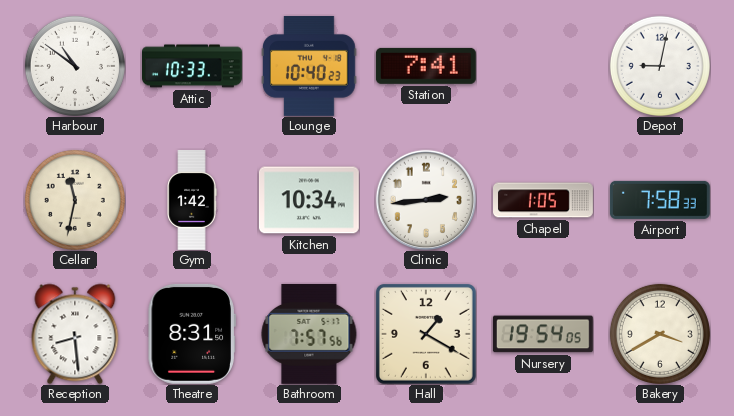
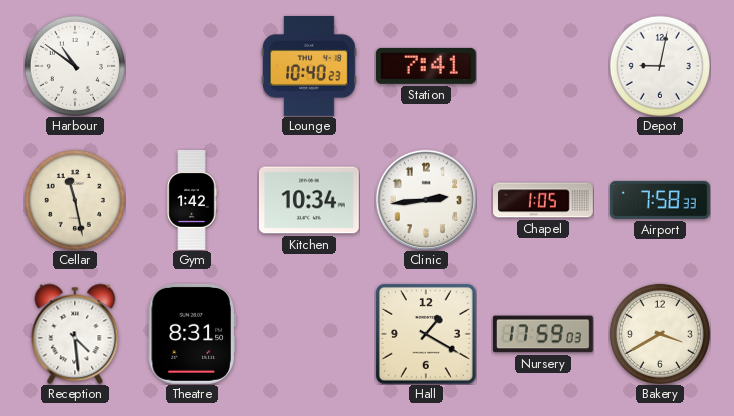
Attic: 10:33 -> none (193, 66)
Cellar: 11:32 -> 11:28 (75, 200)
Reception: 8:29 -> 4:29 (75, 334)
Bathroom: 7:57 -> none (309, 334)
Nursery: 19:54 -> 17:59 (543, 334)
